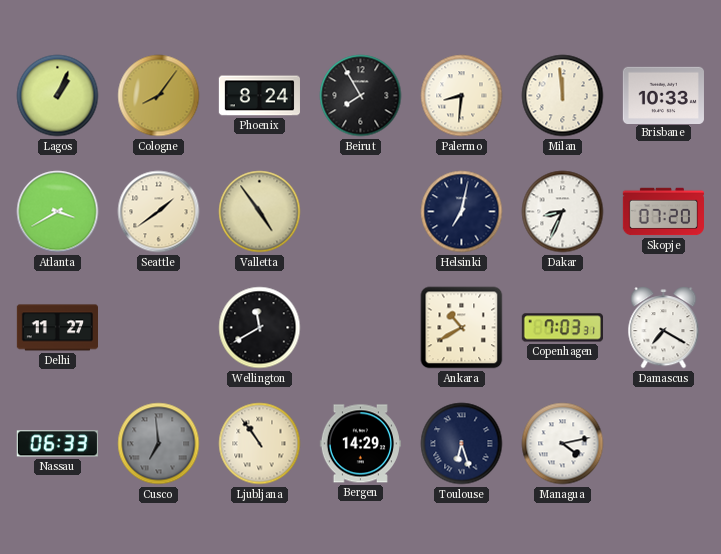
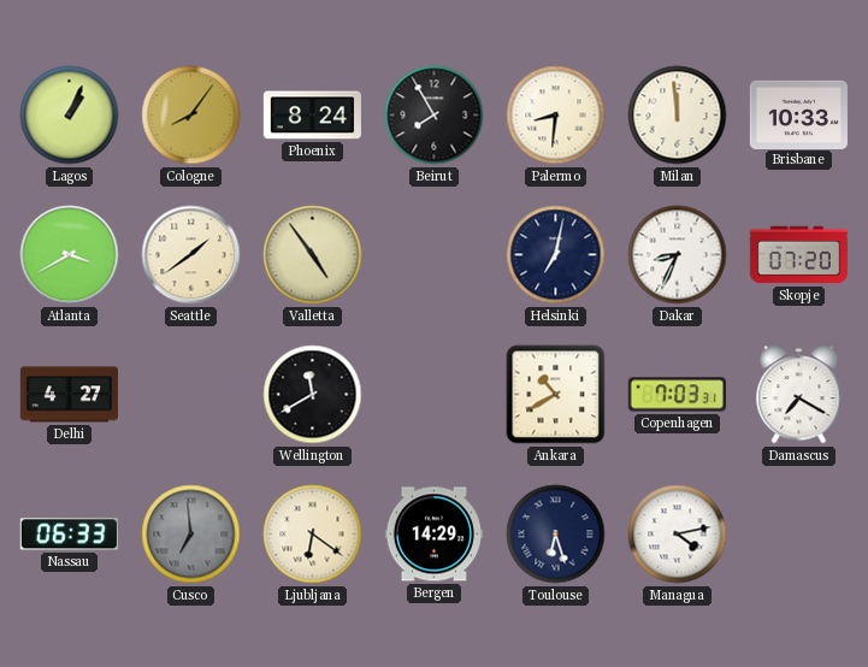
Delhi: 11:27 -> 4:27 (69, 395)
Ljubljana: 10:54 -> 6:21 (313, 535)
